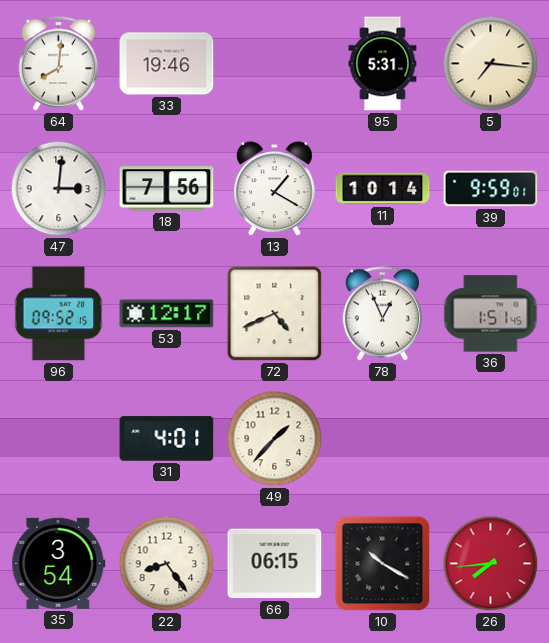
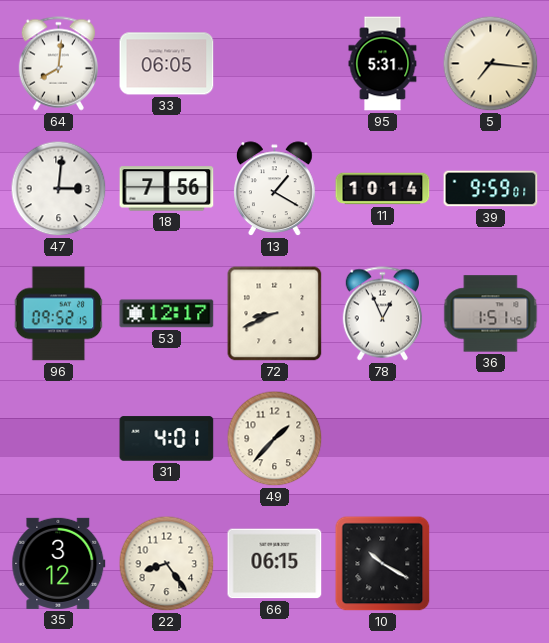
33: 19:46 -> 06:05 (167, 64)
72: 4:41 -> 8:41 (275, 314)
35: 3:54 -> 3:12 (59, 563)
26: 7:44 -> none (491, 564)
